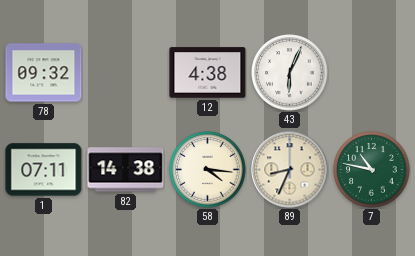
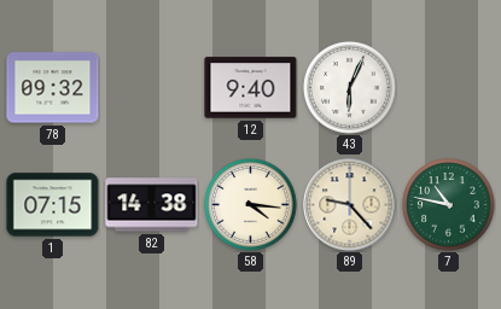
12: 4:38 -> 9:40 (251, 88)
1: 07:11 -> 07:15 (53, 205)
89: 8:34 -> 9:23 (350, 205)
